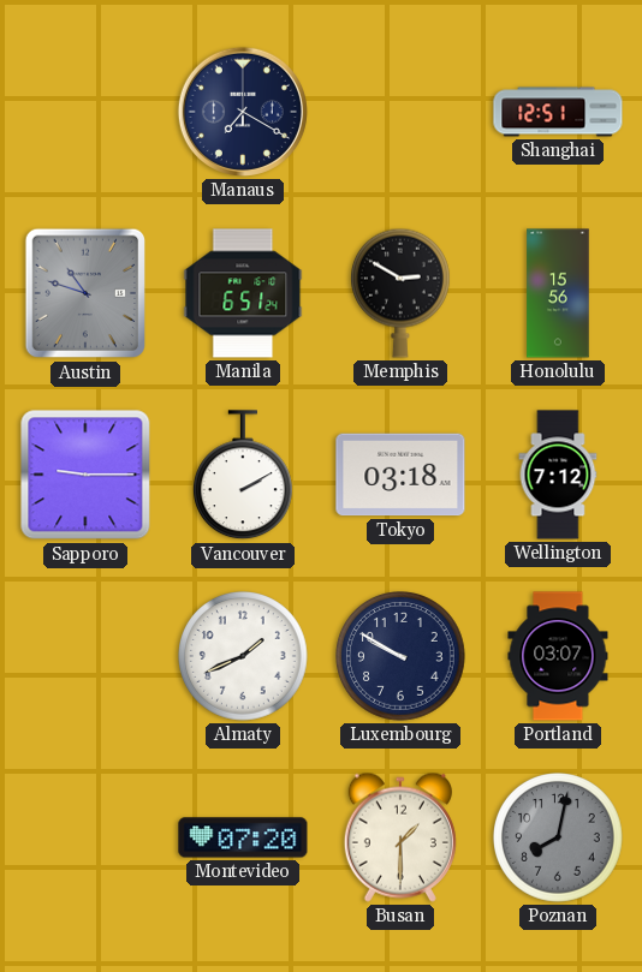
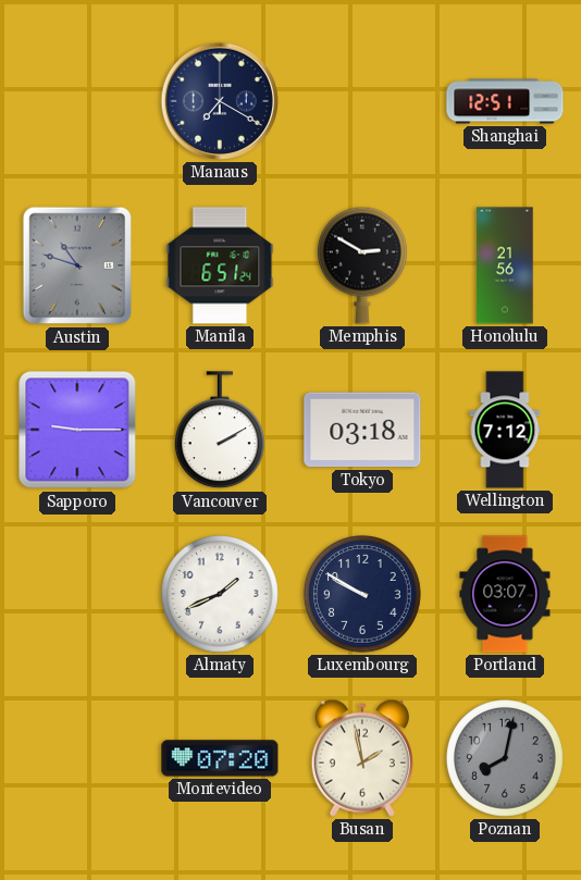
Honolulu: 15:56 -> 21:56 (505, 265)
Busan: 1:30 -> 1:58 (362, 758)
